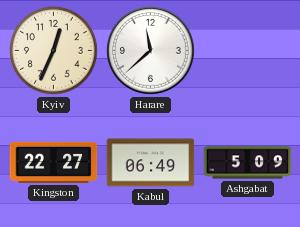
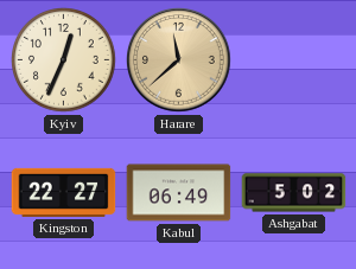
Harare dial: white -> champagne (179, 60)
Ashgabat: 5:09 -> 5:02 (294, 193)
